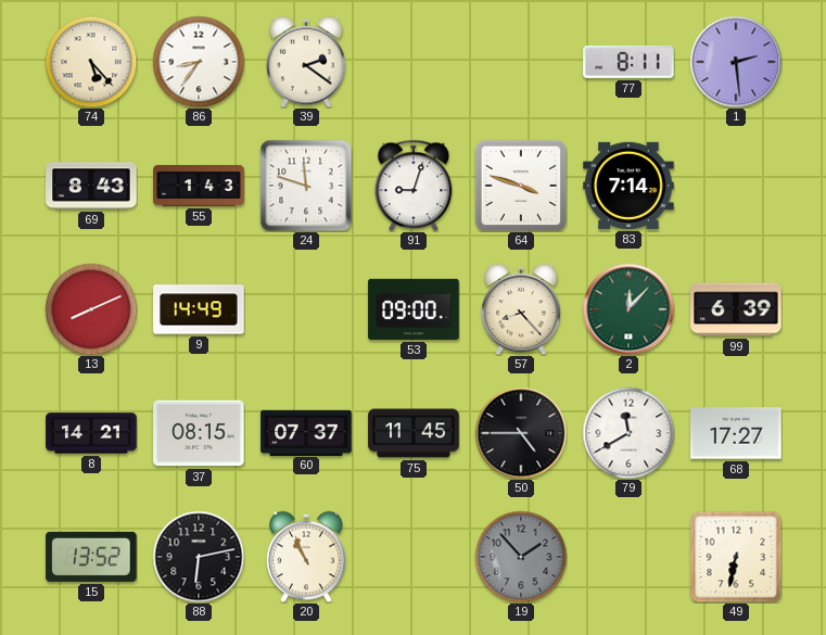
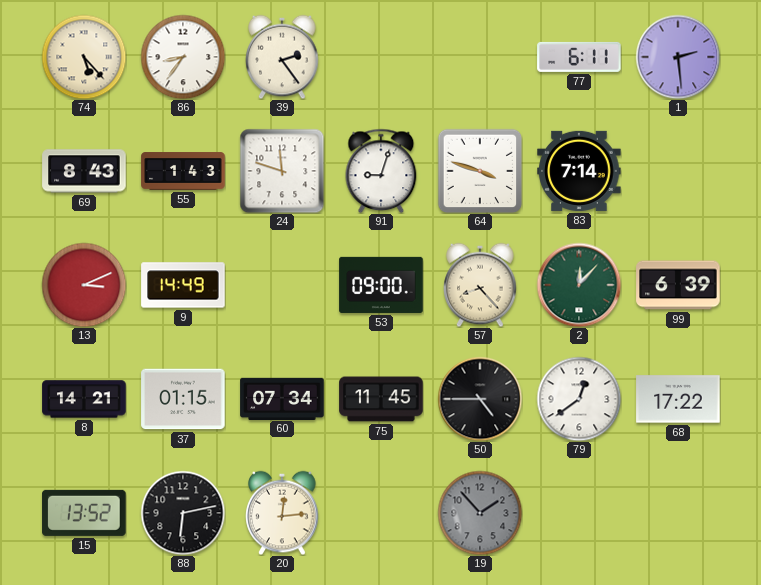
39: 2:21 -> 2:24 (282, 57)
77: 8:11 -> 6:11 (579, 57)
13: 8:11 -> 3:11 (84, 285)
37: 08:15 -> 01:15 (183, 399)
60: 07:37 -> 07:34 (282, 398)
79: 11:40 -> 12:39 (579, 399)
68: 17:27 -> 17:22 (678, 399)
20: 10:56 -> 12:14 (282, 513)
49: 6:32 -> none (736, 557)
